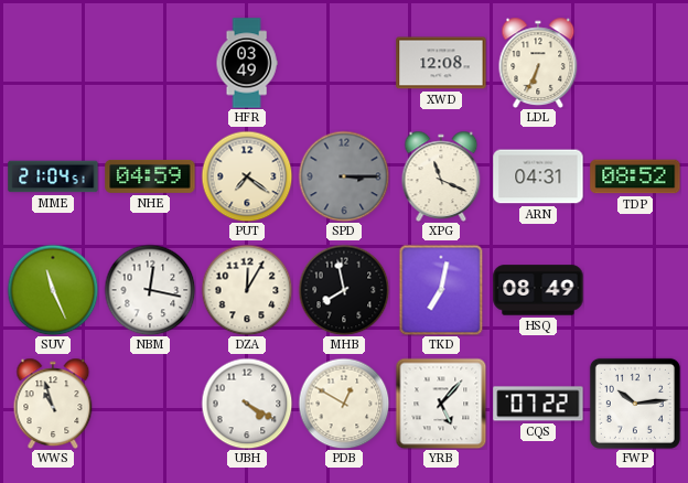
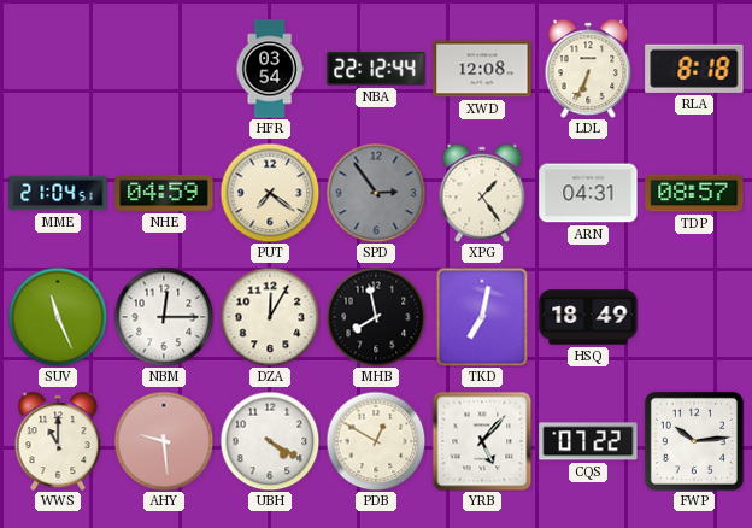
HFR: 03:49 -> 03:54 (270, 69)
NBA: none -> 22:12 (376, 69)
RLA: none -> 8:18 (694, 69)
SPD: 3:15 -> 2:54 (376, 193)
XPG: 11:19 -> 1:24 (482, 193)
TDP: 08:52 -> 08:57 (694, 193)
NBM: 12:17 -> 12:15 (164, 317)
HSQ: 08:49 -> 18:49 (588, 317)
WWS: 10:57 -> 11:00 (58, 441)
AHY: none -> 9:29 (164, 441)
